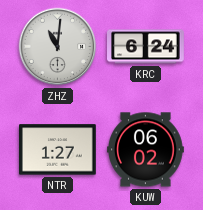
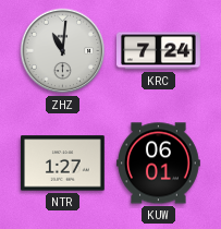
KRC: 6:24 -> 7:24 (159, 51)
KUW: 06:02 -> 06:01 (159, 164)
